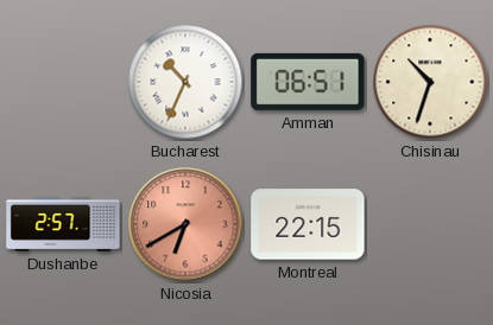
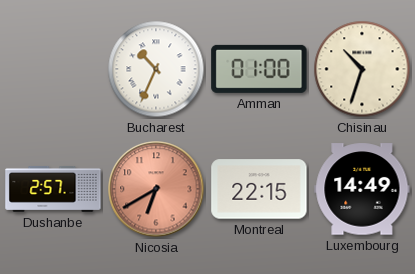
Amman: 06:51 -> 01:00 (259, 69)
Luxembourg: none -> 14:49 (362, 189)
